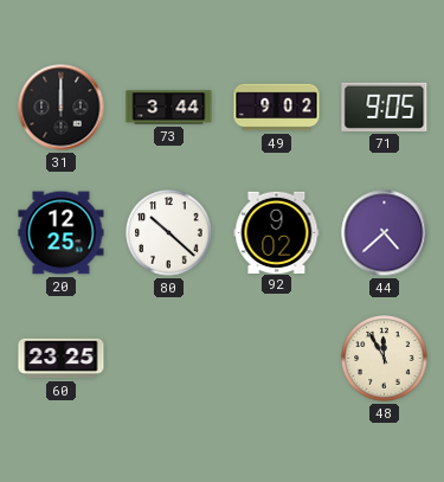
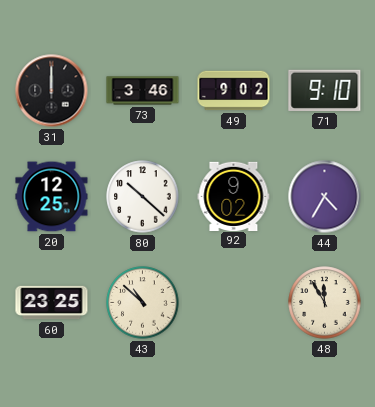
73: 3:44 -> 3:46 (143, 91)
71: 9:05 -> 9:10 (325, 90)
44: 4:38 -> 4:35 (325, 197)
43: none -> 10:52 (143, 303)
